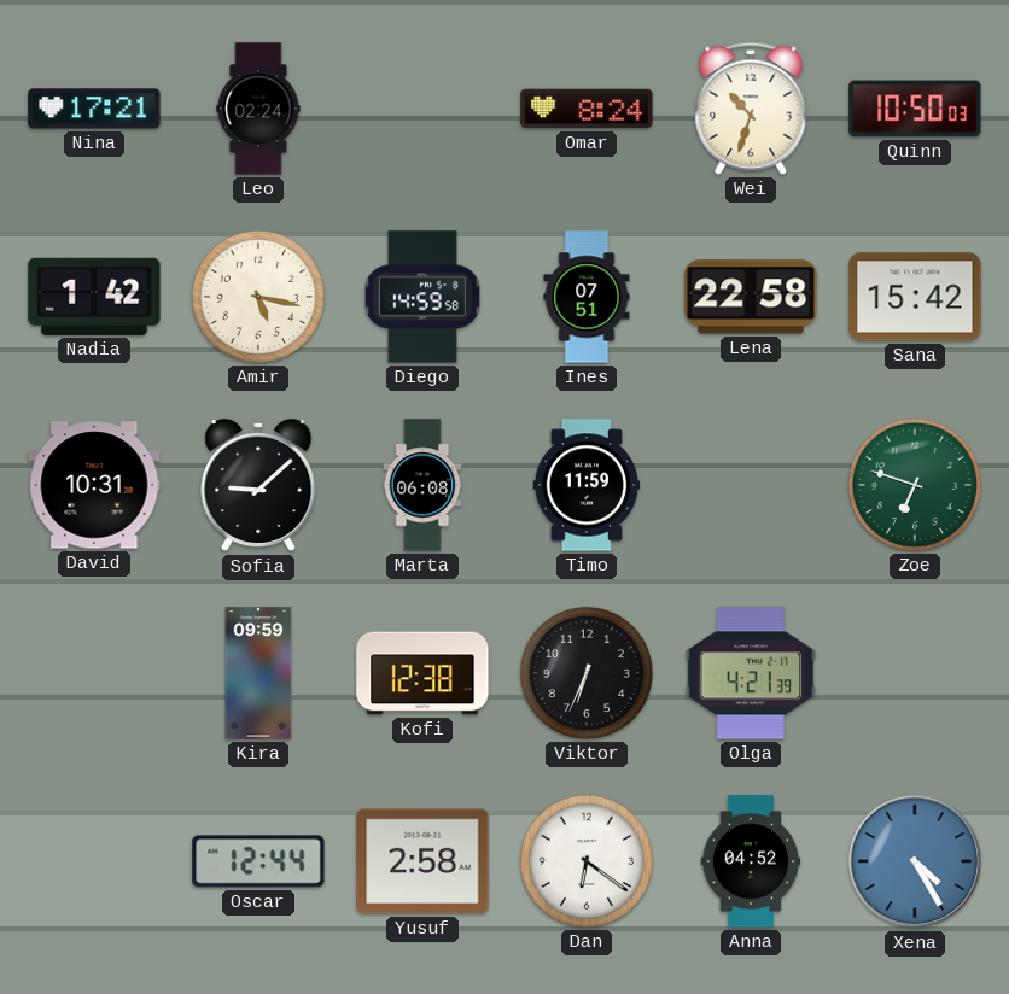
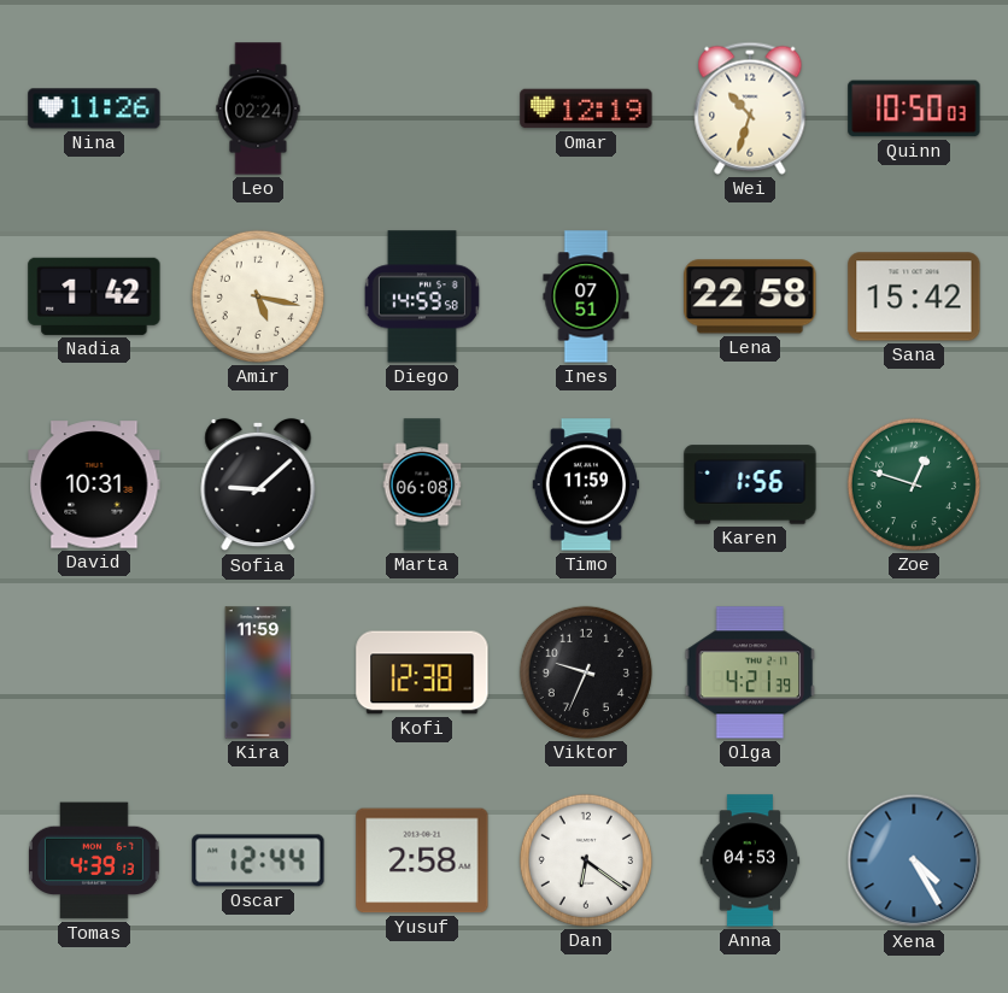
Nina: 17:21 -> 11:26 (94, 108)
Omar: 8:24 -> 12:19 (586, 108)
Karen: none -> 1:56 (750, 484)
Zoe: 6:48 -> 12:48 (914, 484)
Kira: 09:59 -> 11:59 (258, 672)
Viktor: 6:34 -> 9:34 (586, 672)
Tomas: none -> 4:39 (95, 860)
Anna: 04:52 -> 04:53 (750, 860)
